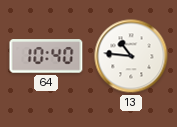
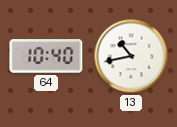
13: 10:46 -> 10:43 (131, 56)
